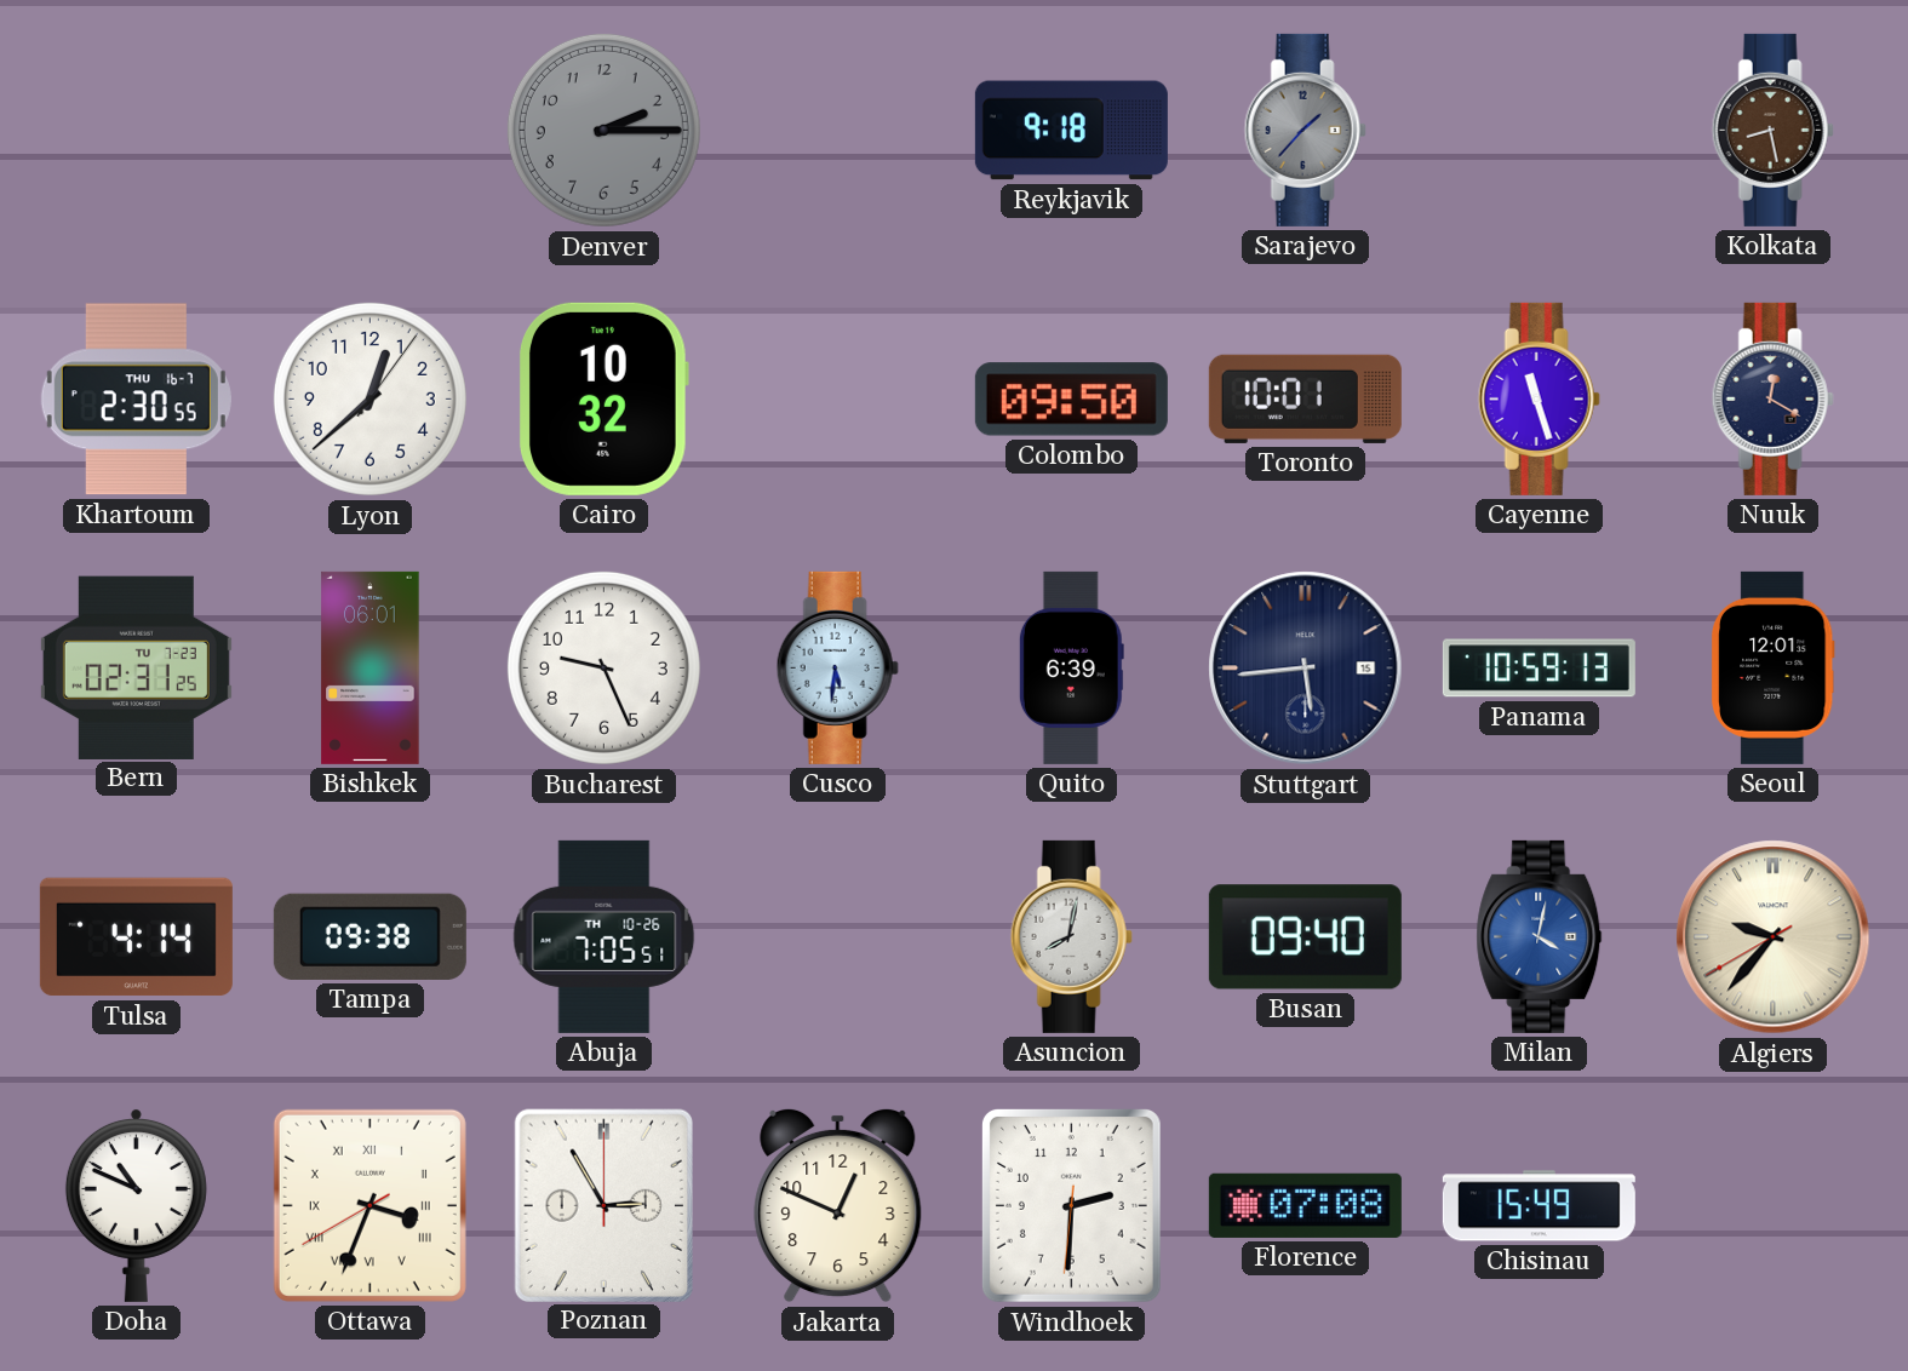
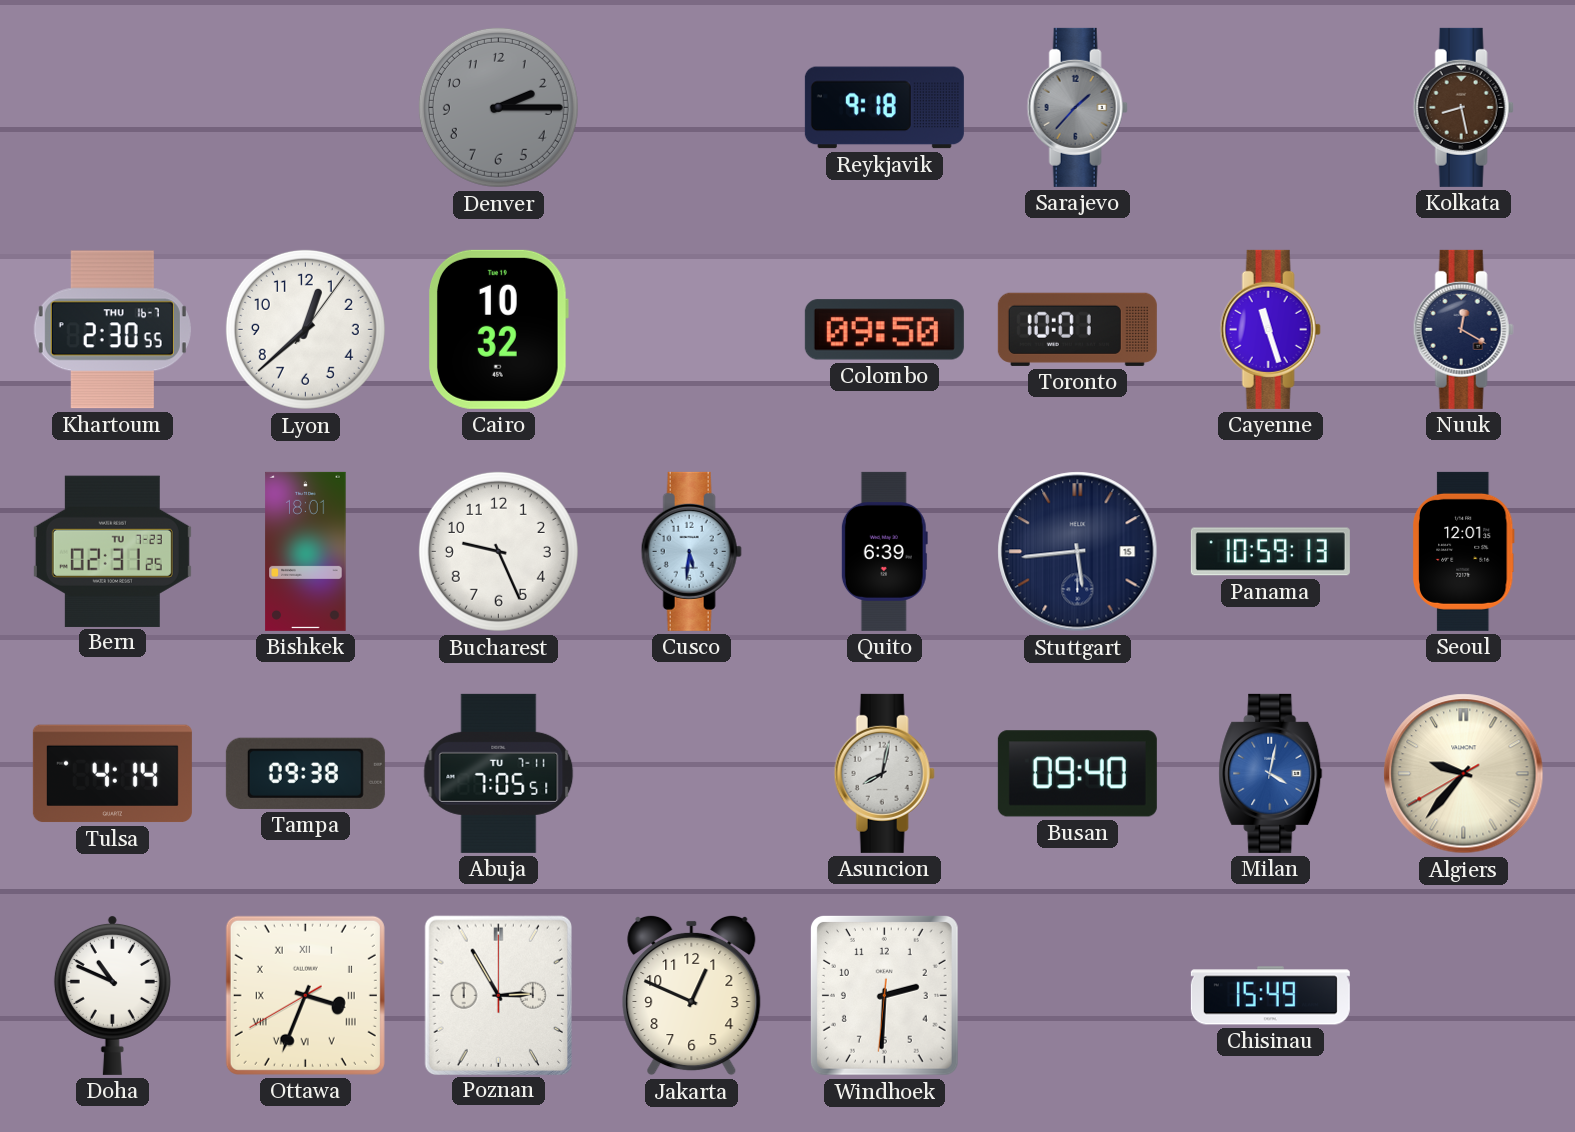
Bishkek: 06:01 -> 18:01 (306, 551)
Abuja date: TH 10-26 -> TU 7-11 (499, 773)
Florence: 07:08 -> none (1305, 1205)
